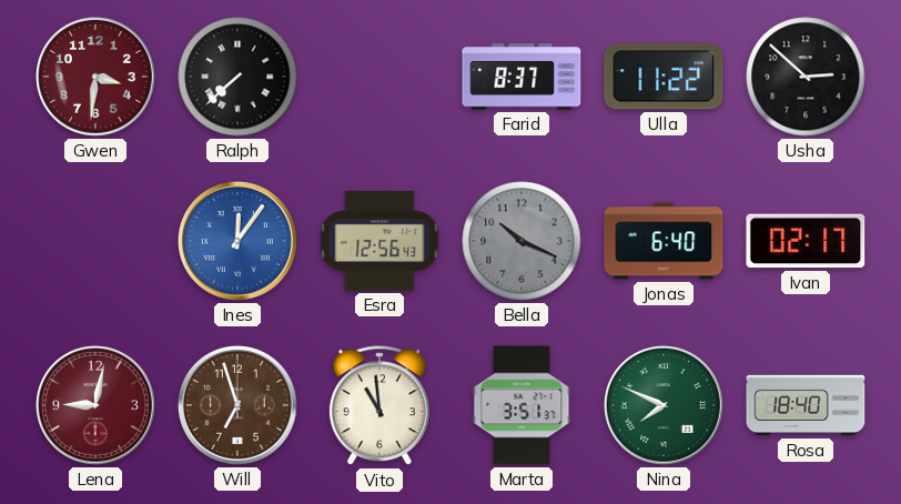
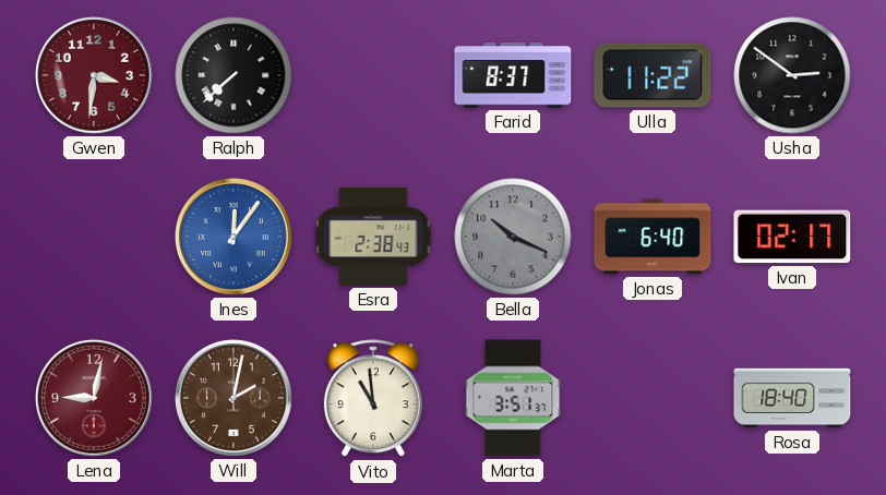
Usha: 2:52 -> 2:51 (792, 75)
Esra: 12:56 -> 2:38 (373, 237)
Will: 6:57 -> 2:02 (234, 398)
Nina: 7:49 -> none (664, 405)
